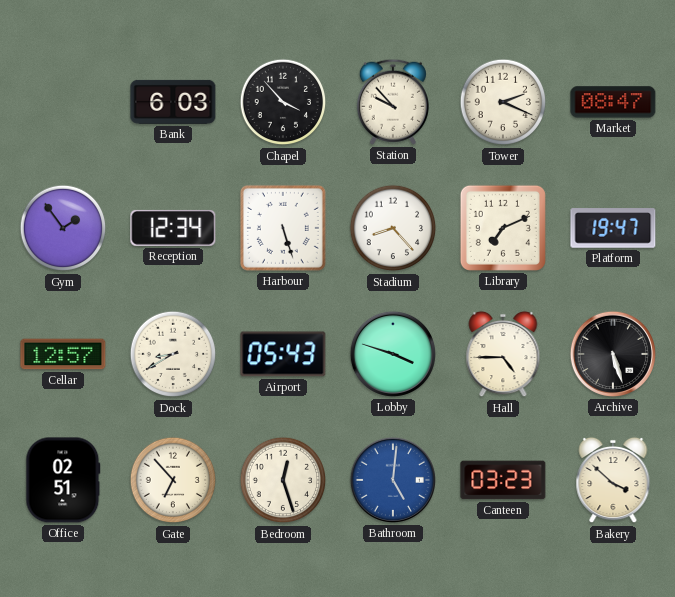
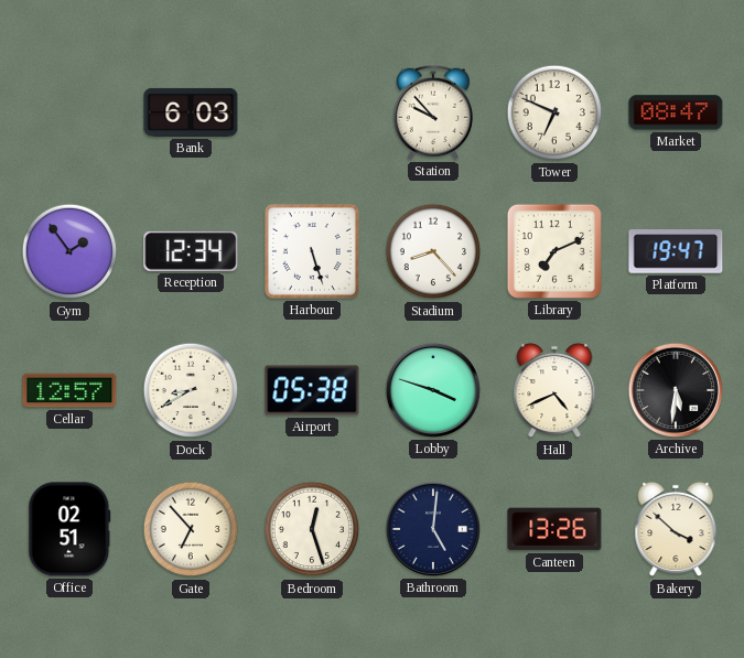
Chapel: 3:53 -> none (283, 102)
Tower: 2:19 -> 6:49 (554, 112)
Airport: 05:43 -> 05:38 (312, 390)
Hall: 4:45 -> 4:41 (554, 390)
Archive: 5:27 -> 5:31 (676, 390)
Bathroom dial: blue -> navy (433, 529)
Canteen: 03:23 -> 13:26 (554, 529)
